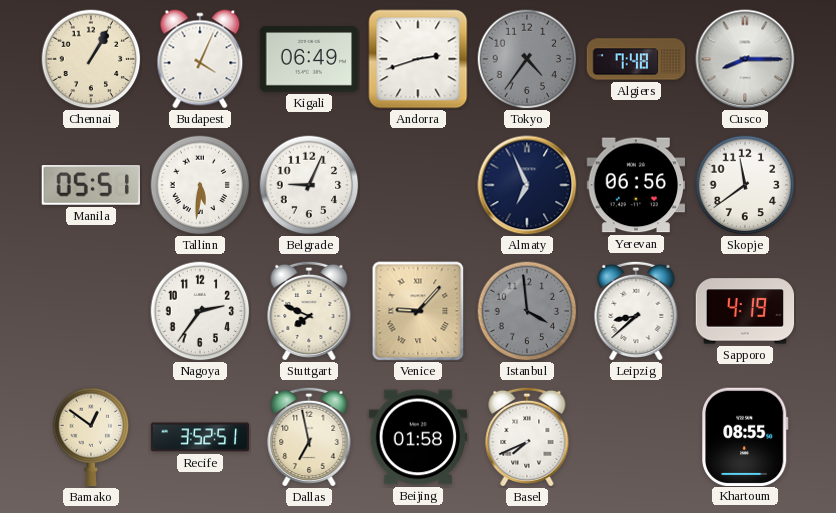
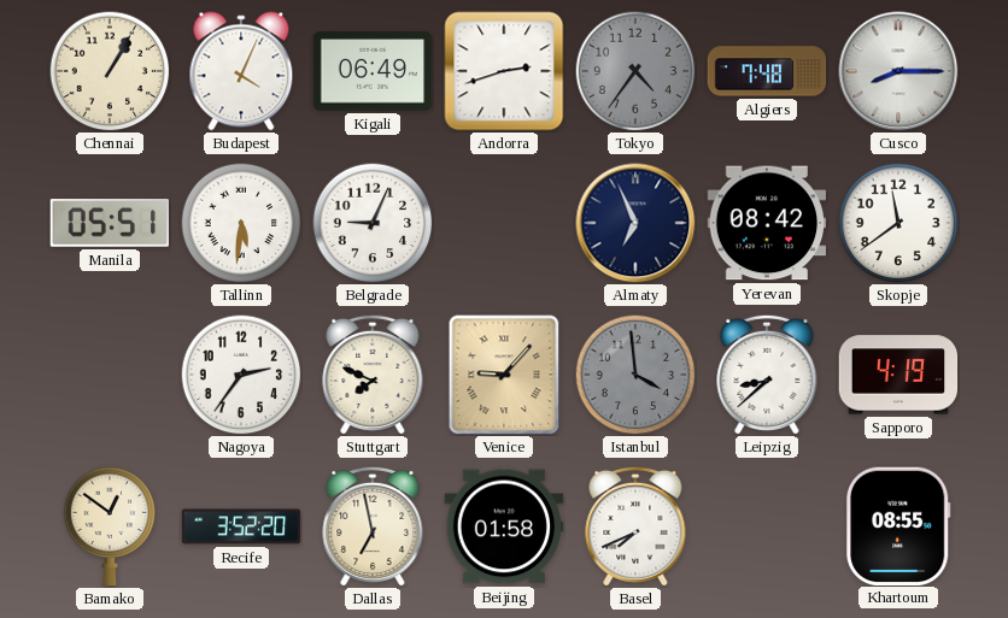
Yerevan: 06:56 -> 08:42 (767, 223)
Recife: 3:52:51 -> 3:52:20 (241, 526)
